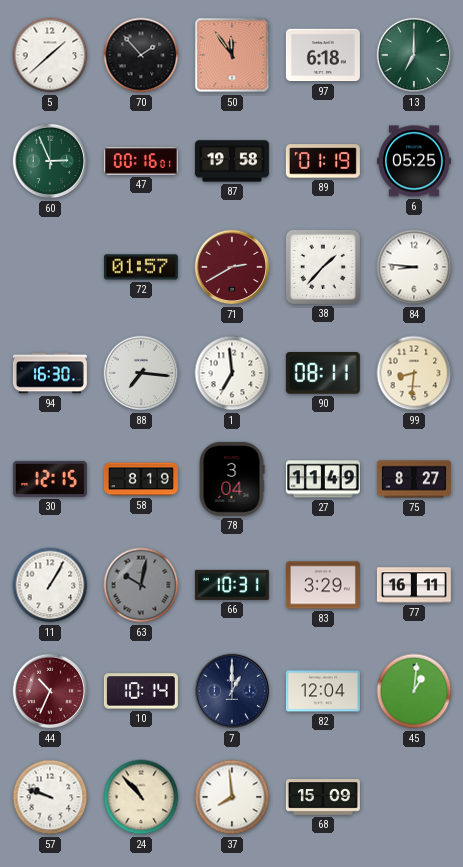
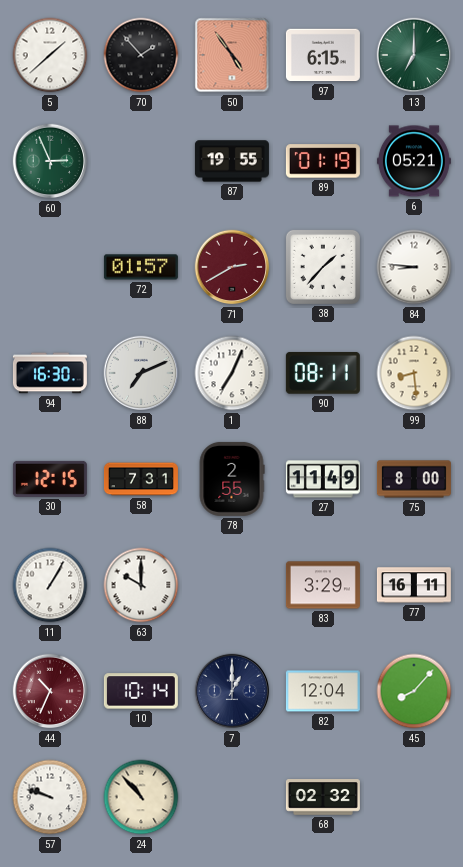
50: 11:54 -> 4:54 (232, 55)
97: 6:18 -> 6:15 (323, 55)
47: 00:16 -> none (141, 161)
87: 19:58 -> 19:55 (232, 161)
6: 05:25 -> 05:21 (414, 161)
88: 7:16 -> 7:11 (141, 373)
1: 6:59 -> 7:04 (232, 373)
99: 8:31 -> 8:29 (414, 373)
58: 8:19 -> 7:31 (141, 479)
78: 3:04 -> 2:55 (232, 479)
75: 8:27 -> 8:00 (414, 479)
63: 10:02 -> 10:00 (141, 585)
63 dial: grey -> white (141, 585)
66: 10:31 -> none (232, 585)
45: 1:01 -> 8:07 (414, 691)
37: 7:59 -> none (232, 797)
68: 15:09 -> 02:32 (323, 797)
